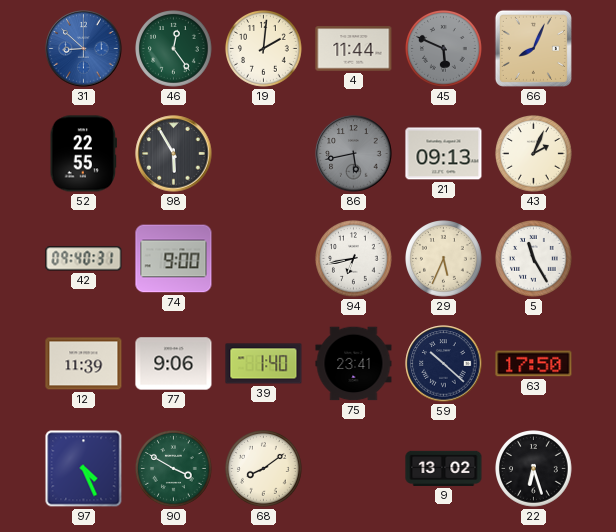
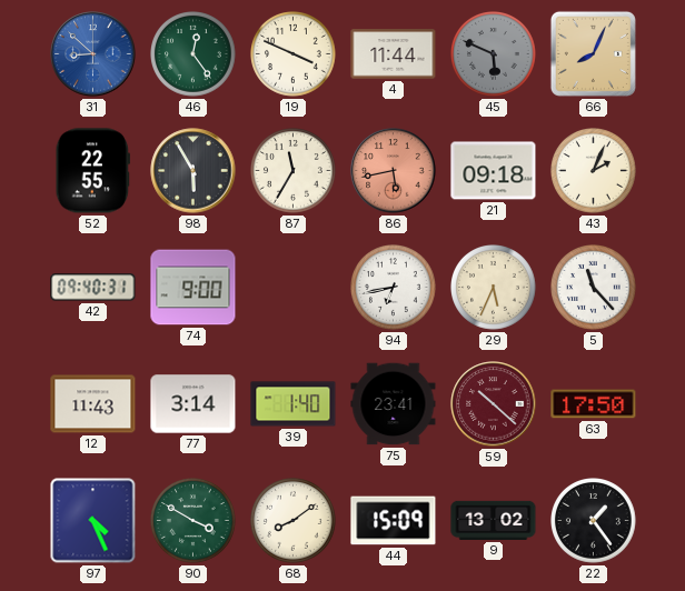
19: 2:01 -> 3:49 (294, 54)
87: none -> 11:35 (294, 171)
86 dial: grey -> salmon (394, 171)
21: 09:13 -> 09:18 (494, 171)
5: 11:25 -> 11:23 (594, 288)
12: 11:39 -> 11:43 (93, 404)
77: 9:06 -> 3:14 (193, 404)
59 dial: navy -> burgundy (494, 404)
44: none -> 15:09 (394, 521)
22: 6:27 -> 1:24 (594, 521)
